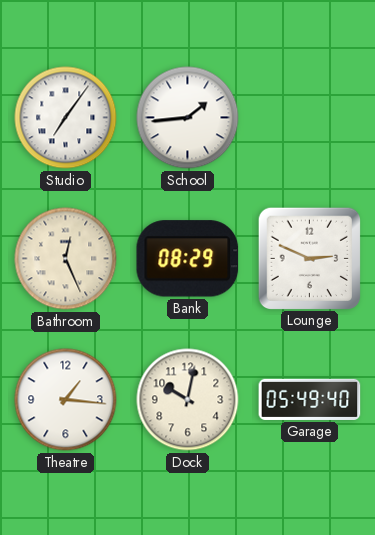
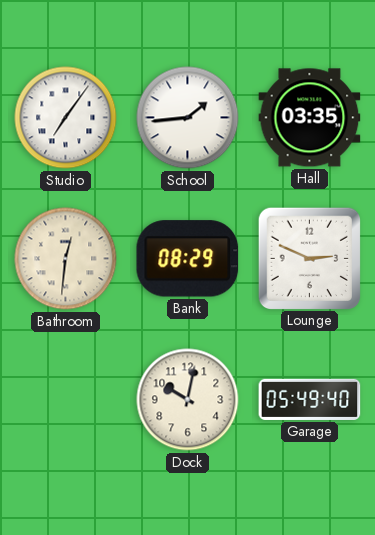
Hall: none -> 03:35 (310, 118)
Bathroom: 12:26 -> 12:31 (66, 259)
Theatre: 1:16 -> none (66, 400)
